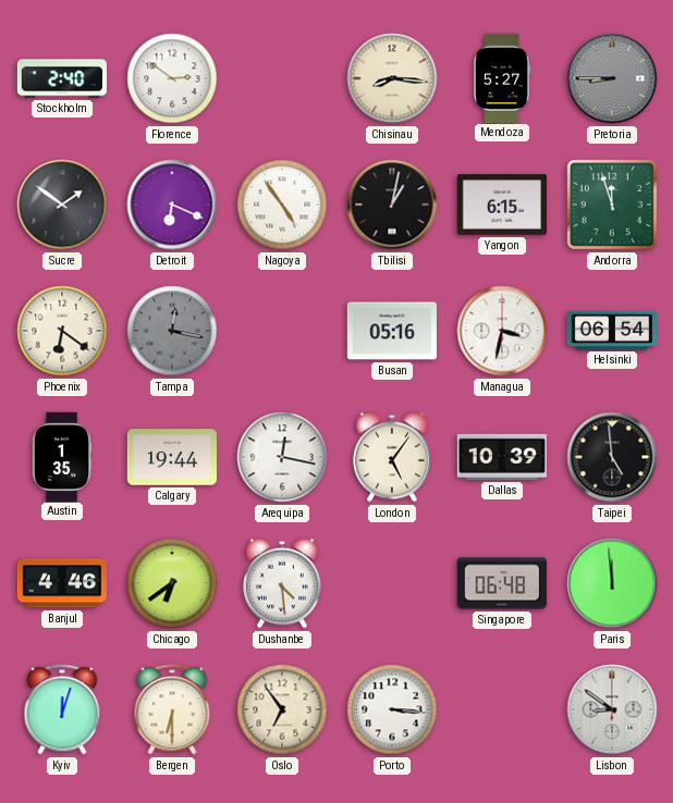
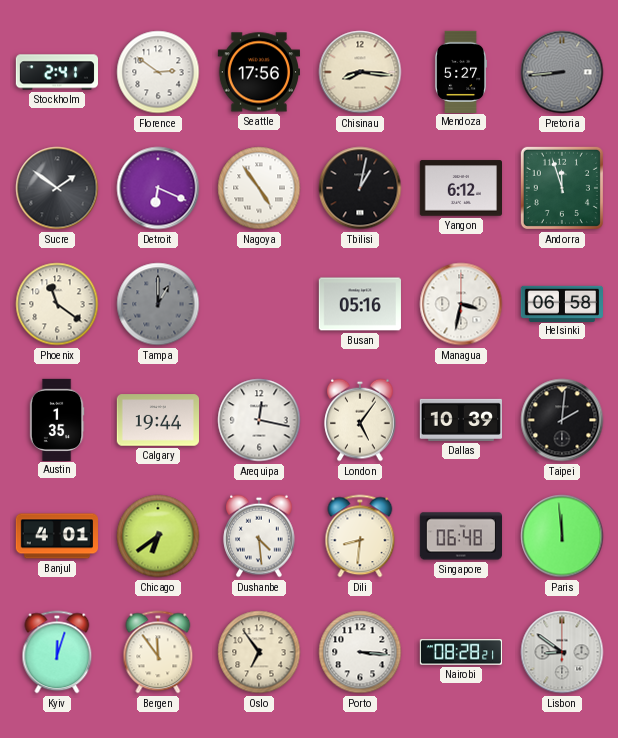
Stockholm: 2:40 -> 2:41 (56, 72)
Seattle: none -> 17:56 (258, 72)
Pretoria: 8:45 -> 8:44 (562, 72)
Yangon: 6:15 -> 6:12 (460, 188)
Phoenix: 6:21 -> 11:21 (57, 304)
Tampa: 12:17 -> 1:00 (158, 304)
Helsinki: 06:54 -> 06:58 (561, 303)
Taipei: 4:59 -> 2:01 (562, 420)
Banjul: 4:46 -> 4:01 (56, 536)
Dili: none -> 8:31 (360, 536)
Bergen: 6:30 -> 11:54 (158, 652)
Nairobi: none -> 08:28 (460, 652)
